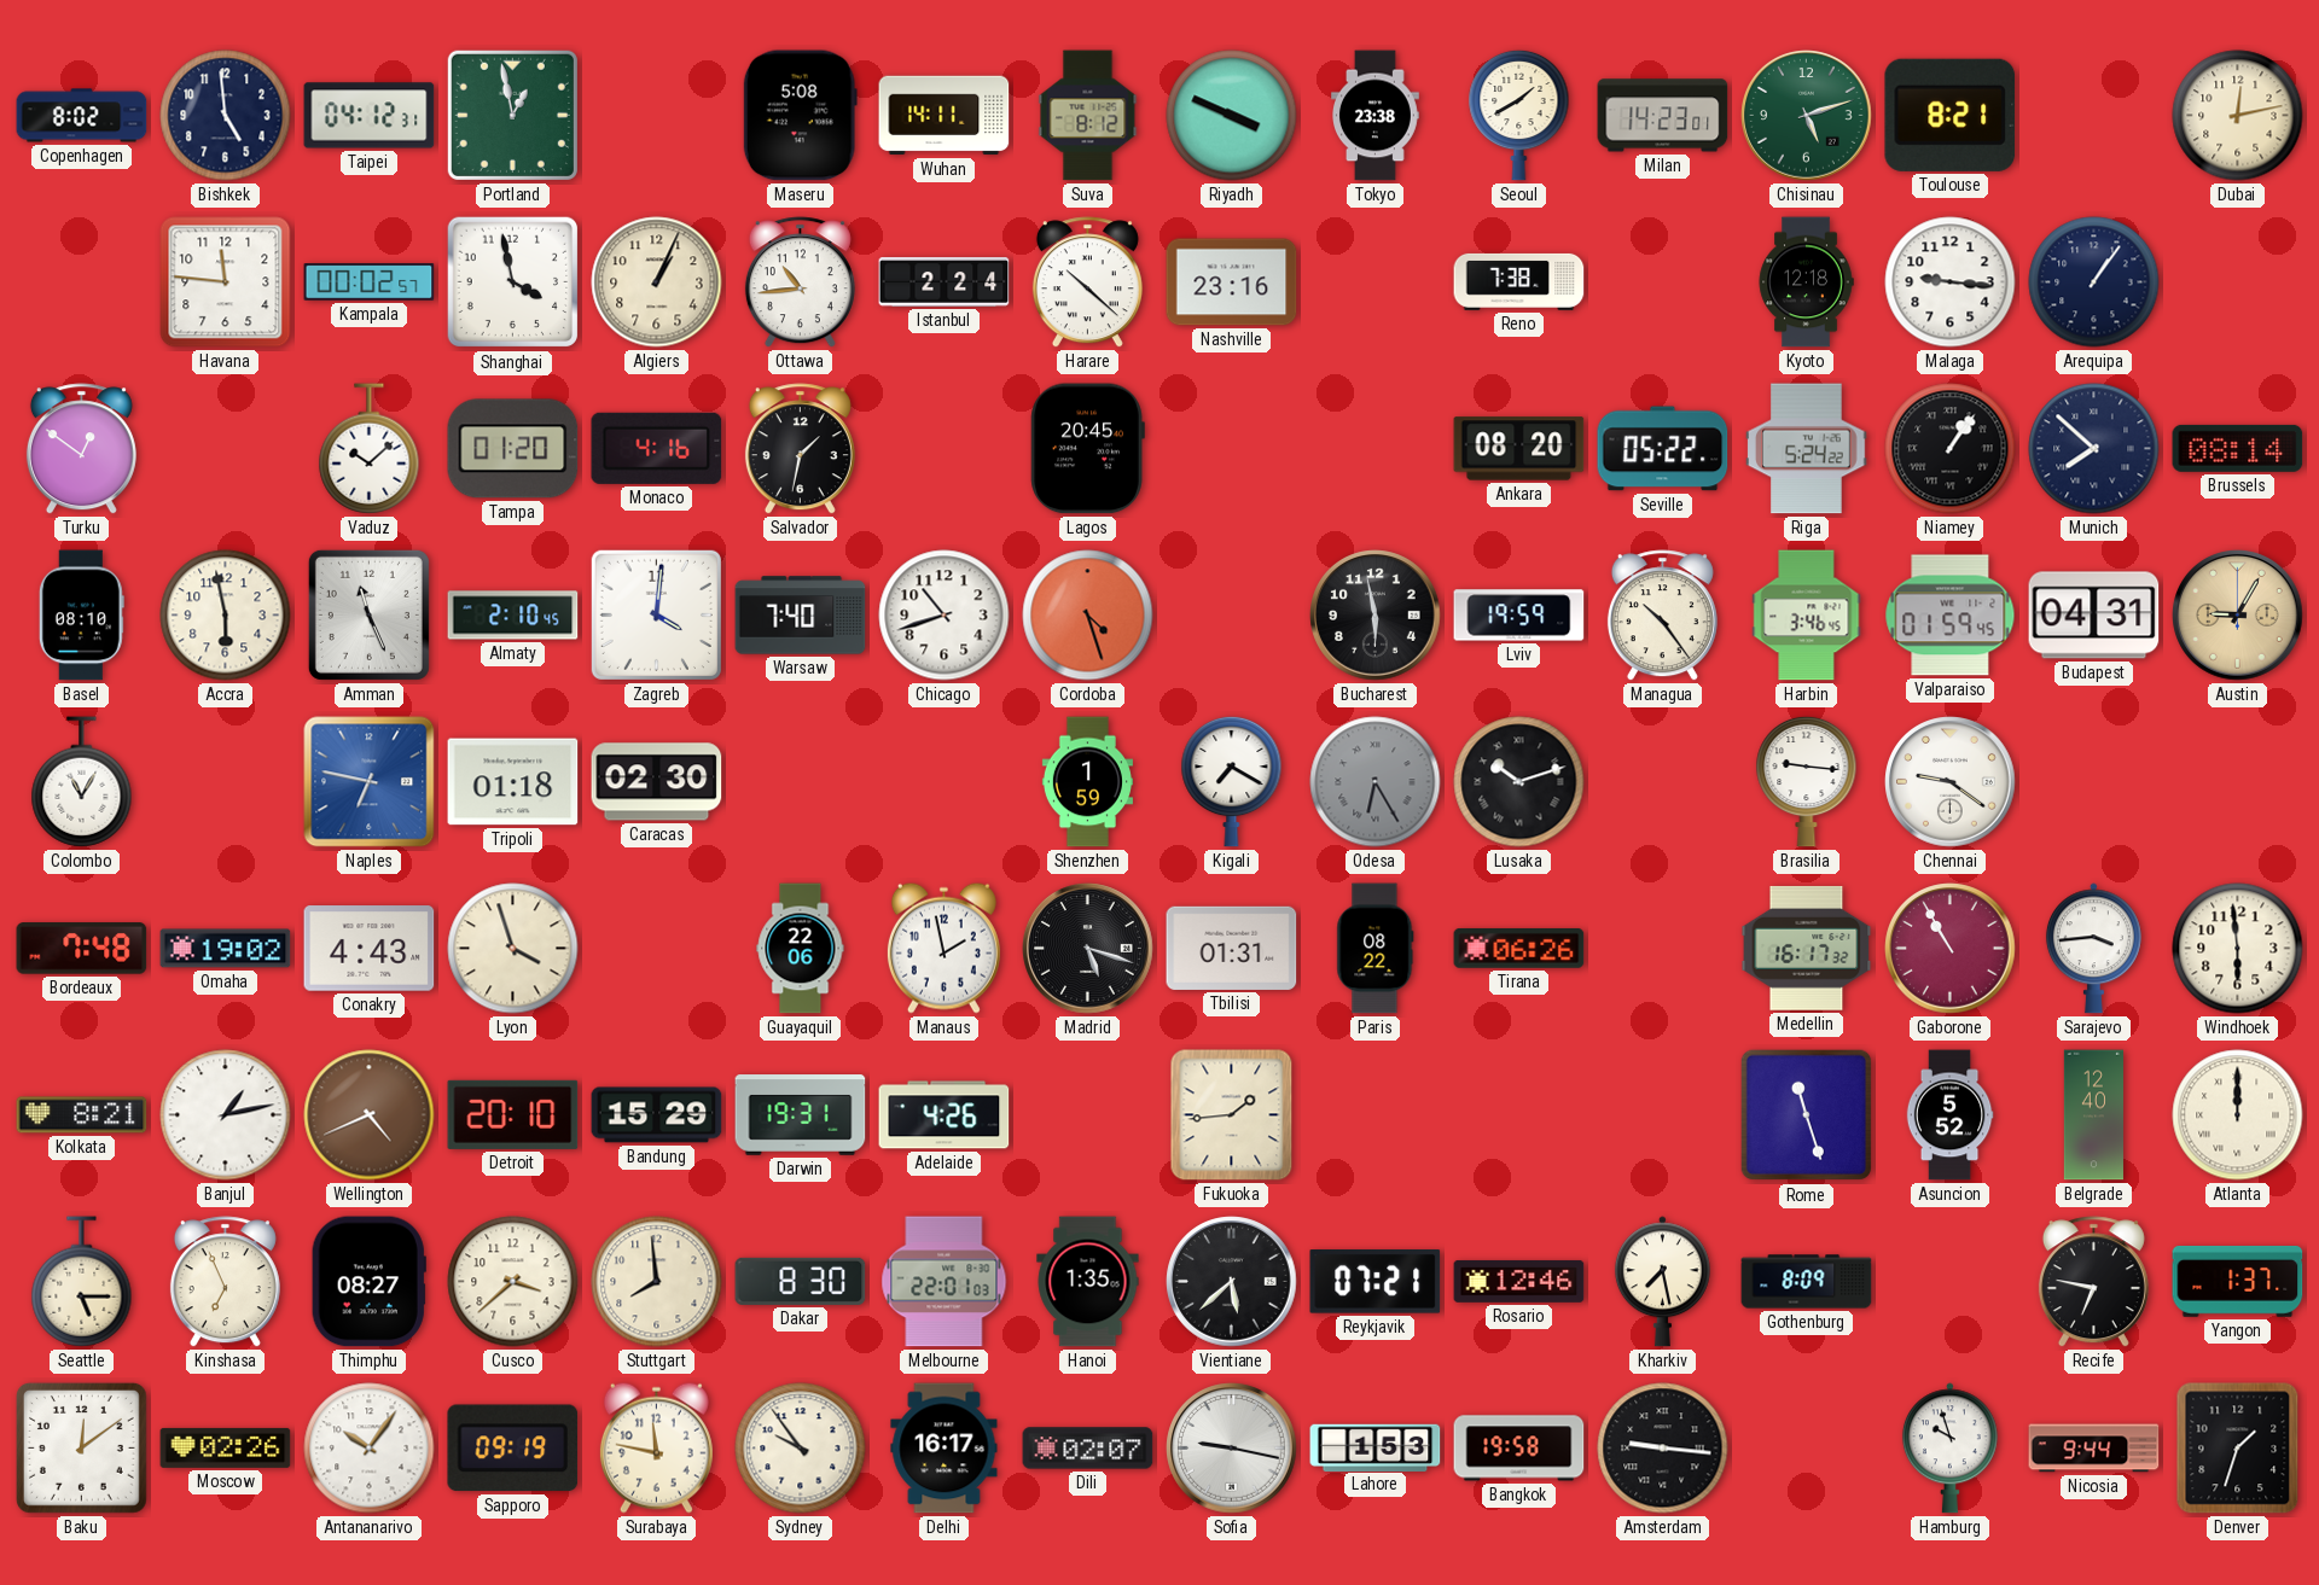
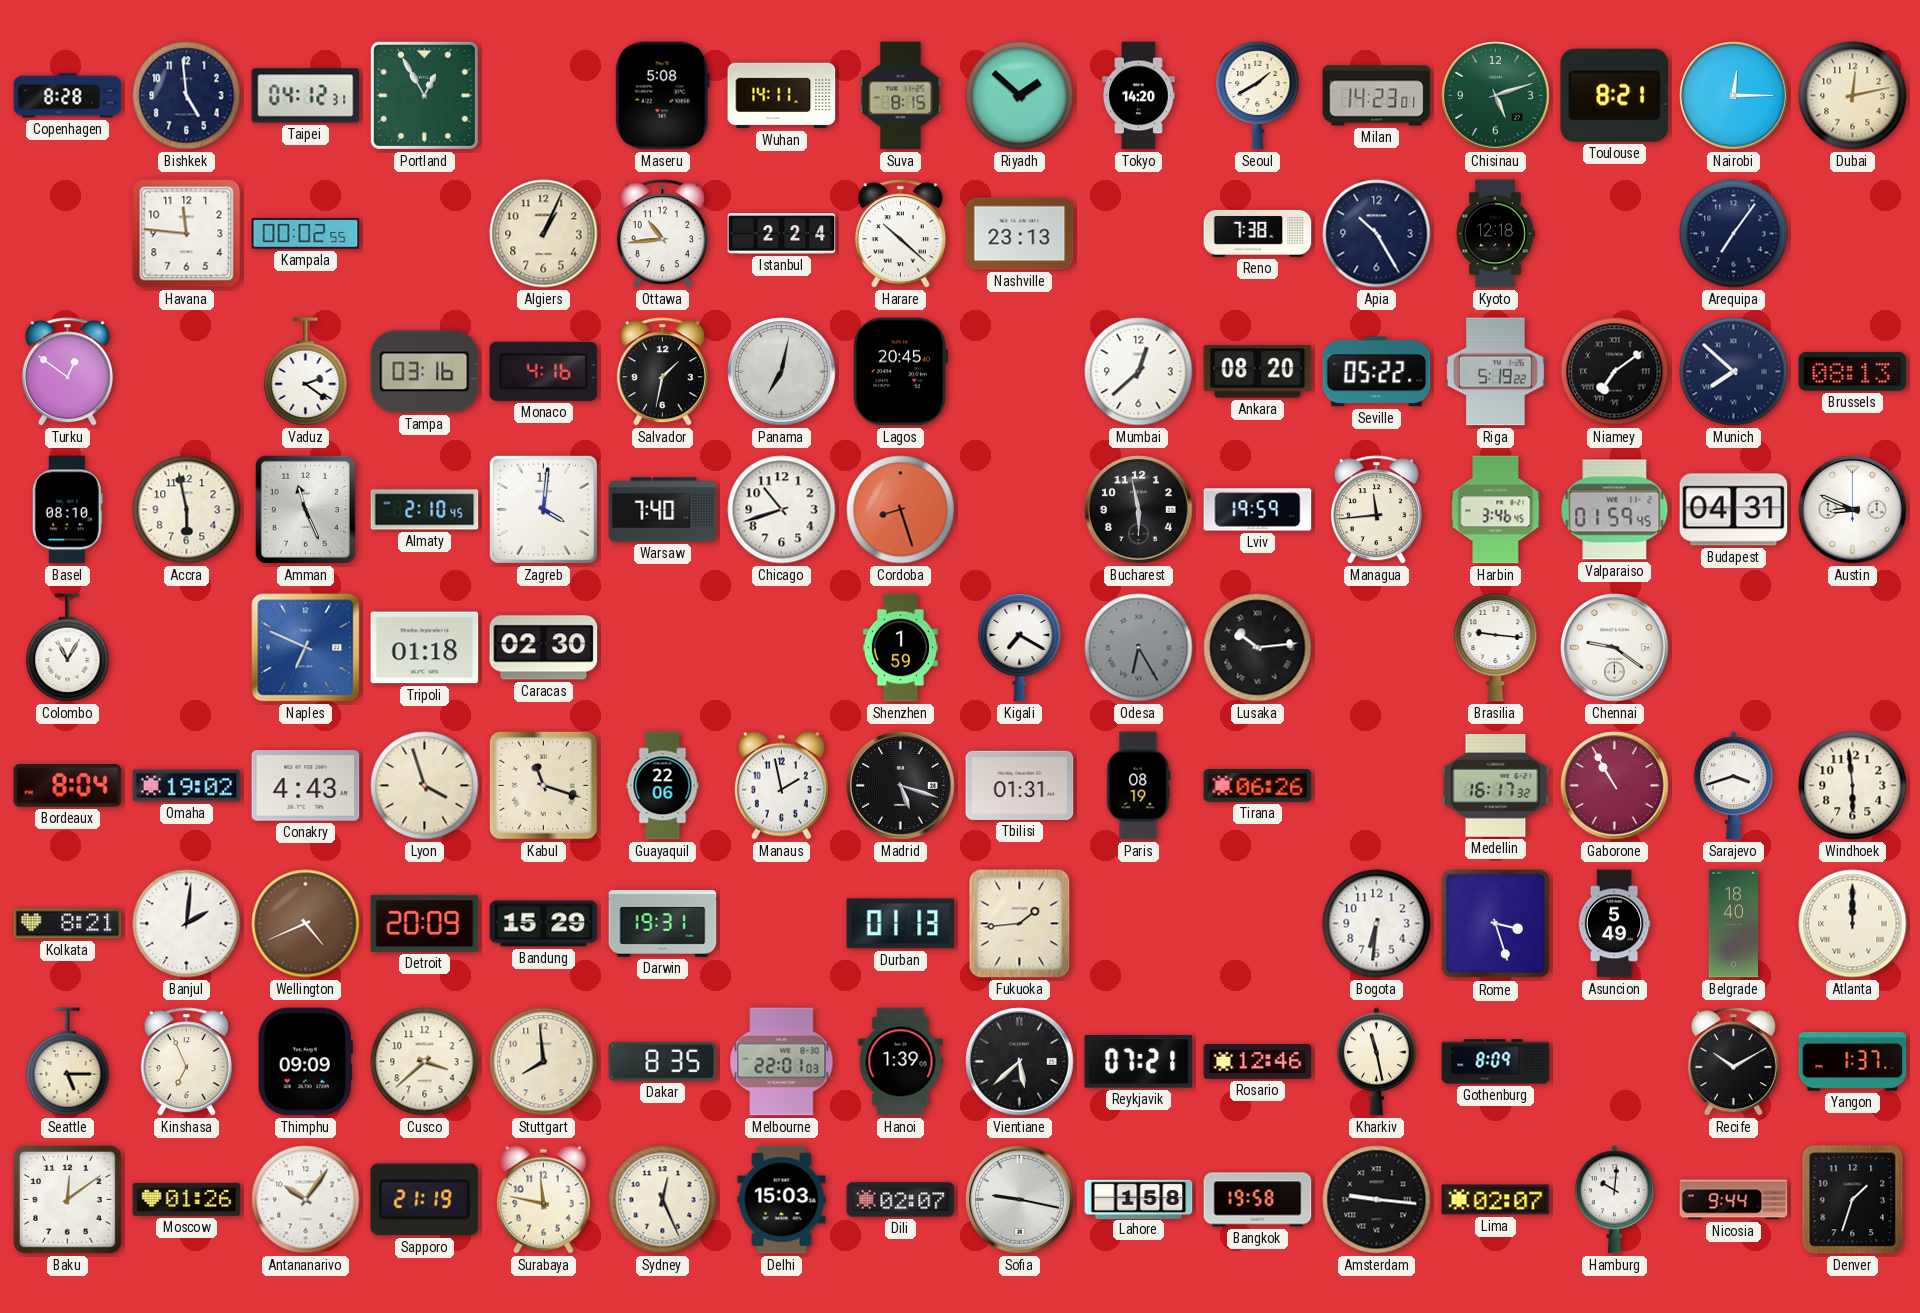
Copenhagen: 8:02 -> 8:28 (68, 96)
Portland: 12:58 -> 12:55 (424, 95)
Suva: 8:12 -> 8:15 (901, 96)
Riyadh: 3:49 -> 1:52 (1020, 96)
Tokyo: 23:38 -> 14:20 (1139, 96)
Nairobi: none -> 12:15 (1734, 96)
Kampala: 00:02:57 -> 00:02:55 (306, 234)
Shanghai: 3:58 -> none (513, 282)
Nashville: 23:16 -> 23:13 (1020, 234)
Apia: none -> 10:25 (1377, 234)
Malaga: 9:16 -> none (1951, 282)
Arequipa: 1:06 -> 7:06 (1734, 234)
Vaduz: 10:08 -> 2:21 (306, 372)
Tampa: 01:20 -> 03:16 (425, 372)
Panama: none -> 7:02 (782, 372)
Mumbai: none -> 12:38 (1139, 372)
Riga: 5:24 -> 5:19 (1496, 372)
Niamey: 1:06 -> 7:09 (1615, 372)
Brussels: 08:14 -> 08:13 (1853, 371)
Cordoba: 4:27 -> 8:27 (901, 510)
Managua: 10:24 -> 11:44 (1376, 510)
Austin: 9:05 -> 8:49 (1853, 510)
Austin dial: champagne -> white (1853, 510)
Naples: 6:47 -> 6:49 (306, 648)
Lusaka: 10:12 -> 10:14 (1258, 648)
Bordeaux: 7:48 -> 8:04 (68, 786)
Kabul: none -> 11:18 (543, 785)
Paris: 08:22 -> 08:19 (1139, 786)
Sarajevo: 3:44 -> 3:42 (1733, 786)
Banjul: 1:13 -> 2:01 (187, 924)
Detroit: 20:10 -> 20:09 (425, 923)
Adelaide: 4:26 -> none (945, 1115)
Durban: none -> 01:13 (901, 924)
Bogota: none -> 6:31 (1377, 924)
Rome: 11:27 -> 3:27 (1496, 924)
Asuncion: 5:52 -> 5:49 (1614, 924)
Belgrade: 12:40 -> 18:40 (1733, 924)
Thimphu: 08:27 -> 09:09 (305, 1062)
Dakar: 8:30 -> 8:35 (663, 1061)
Hanoi: 1:35 -> 1:39 (901, 1062)
Kharkiv: 7:28 -> 11:28 (1376, 1062)
Recife: 6:47 -> 10:10 (1733, 1062)
Moscow: 02:26 -> 01:26 (187, 1199)
Sapporo: 09:19 -> 21:19 (425, 1200)
Sydney: 9:54 -> 12:26 (663, 1200)
Delhi: 16:17 -> 15:03 (782, 1200)
Lahore: 1:53 -> 1:58 (1139, 1199)
Lima: none -> 02:07 (1496, 1200)
Hamburg: 9:57 -> 10:01 (1614, 1200)
